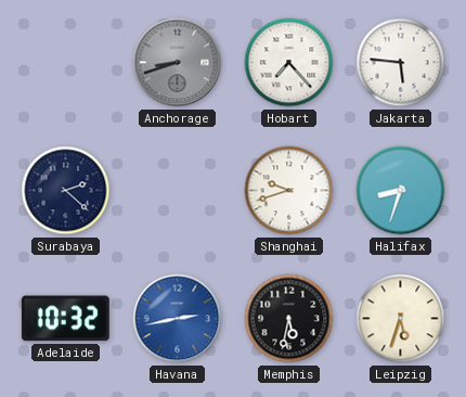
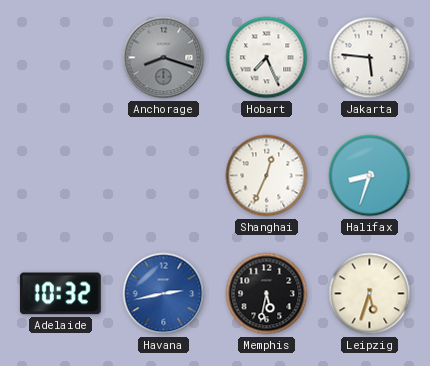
Anchorage: 8:42 -> 8:18 (164, 58)
Hobart: 7:23 -> 7:26 (267, 58)
Surabaya: 2:22 -> none (66, 191)
Shanghai: 9:42 -> 12:34 (267, 176)
